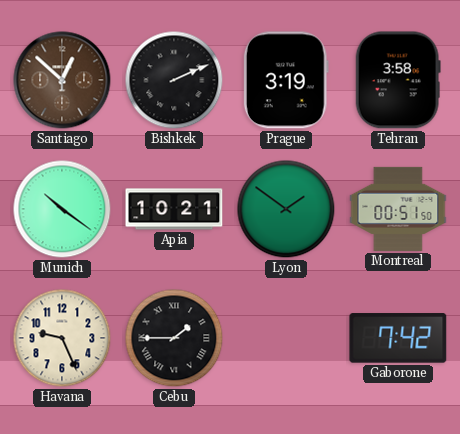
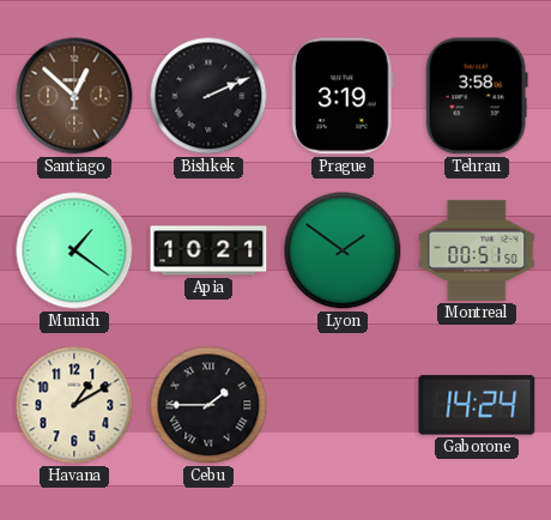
Munich: 10:21 -> 1:21 (74, 250)
Havana: 9:26 -> 1:10 (74, 405)
Gaborone: 7:42 -> 14:24 (477, 405)
